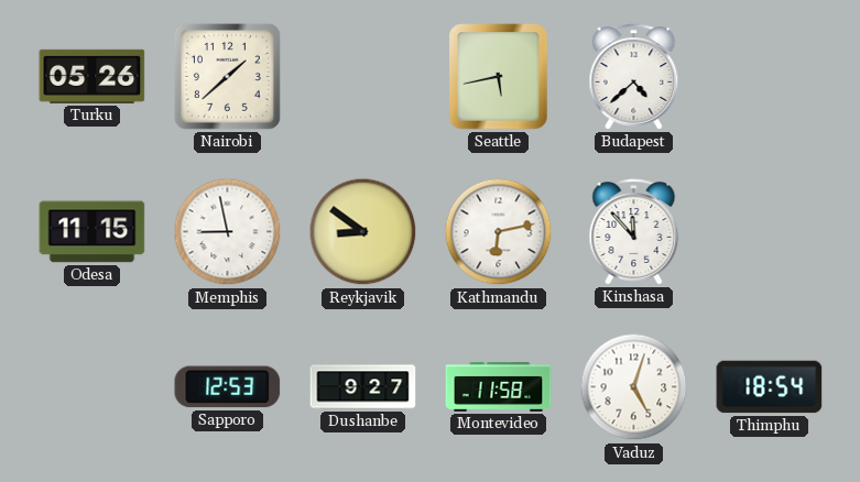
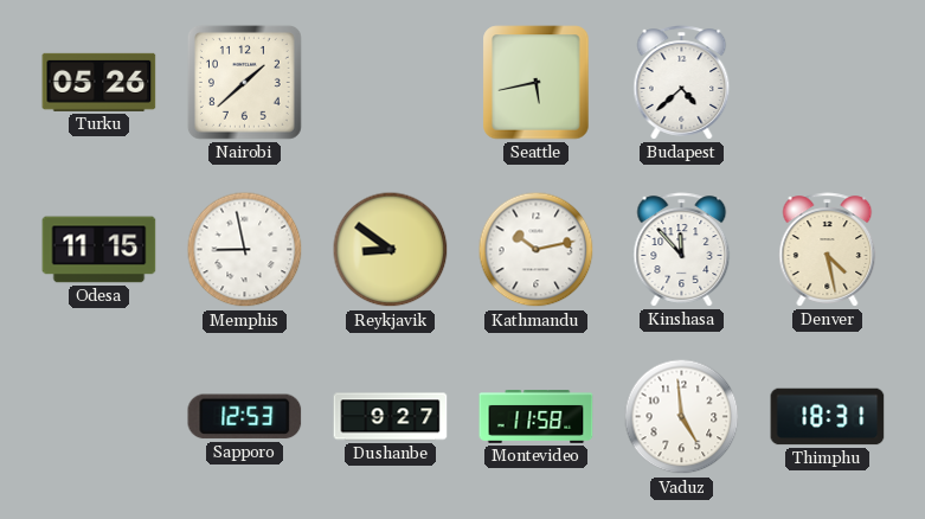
Kathmandu: 6:13 -> 10:13 (537, 250)
Denver: none -> 4:28 (828, 250)
Vaduz: 5:03 -> 4:59 (682, 417)
Thimphu: 18:54 -> 18:31 (828, 417)
